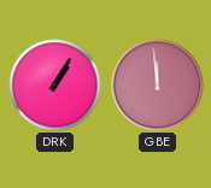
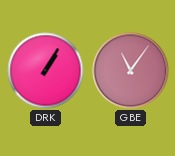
GBE: 11:59 -> 11:06 (131, 71)
